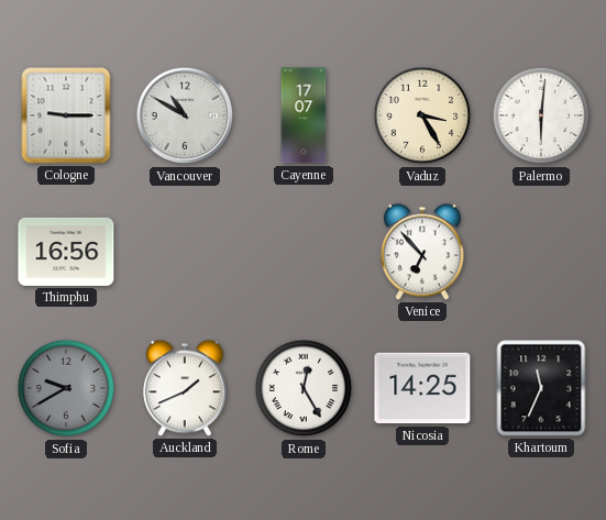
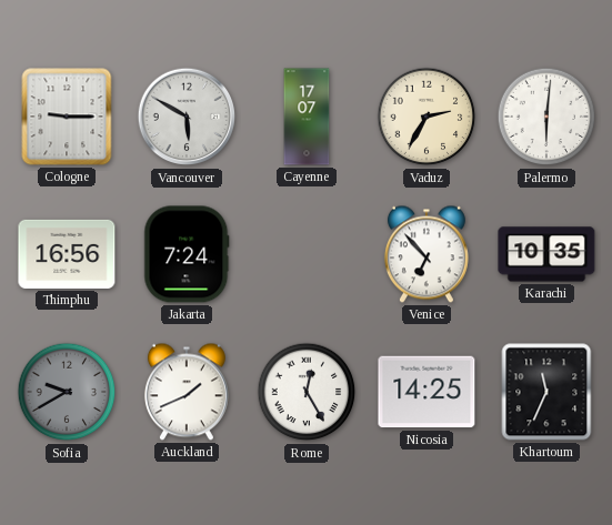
Vancouver: 10:50 -> 5:50 (187, 117)
Vaduz: 3:25 -> 2:35 (427, 117)
Jakarta: none -> 7:24 (187, 254)
Karachi: none -> 10:35 (546, 254)
